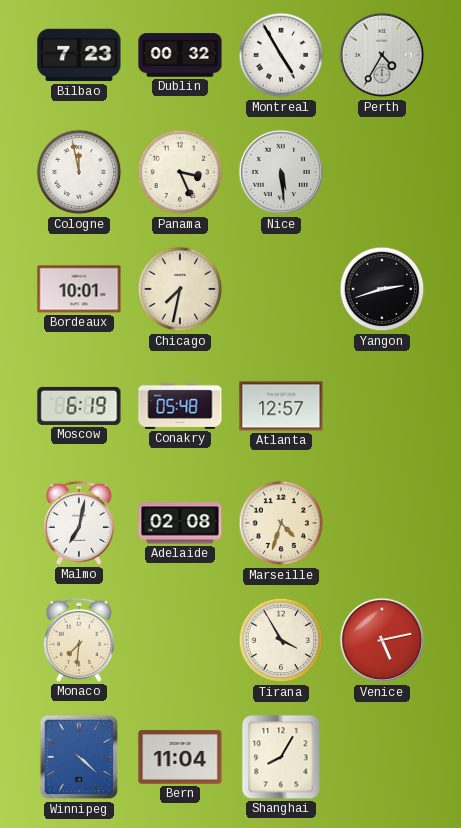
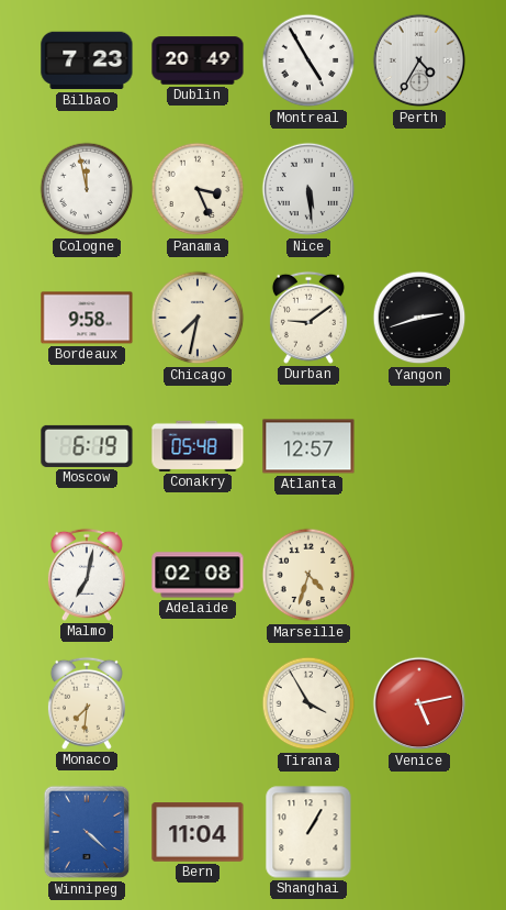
Dublin: 00:32 -> 20:49 (198, 60)
Bordeaux: 10:01 -> 9:58 (87, 318)
Durban: none -> 9:09 (308, 318)
Shanghai: 8:05 -> 1:05 (308, 832)
